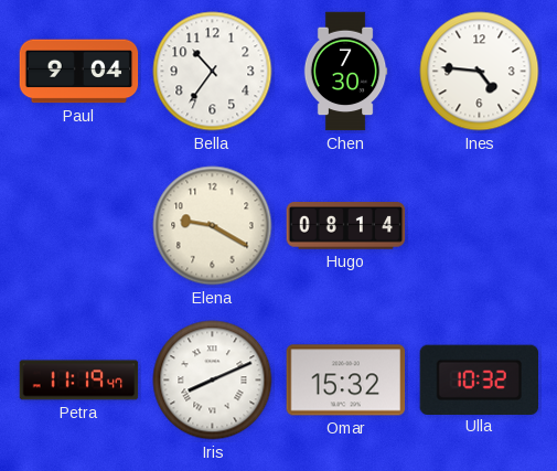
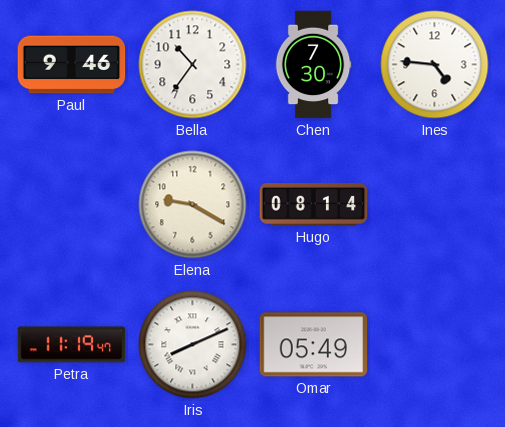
Paul: 9:04 -> 9:46 (72, 65)
Omar: 15:32 -> 05:49 (314, 345)
Ulla: 10:32 -> none (479, 379)
